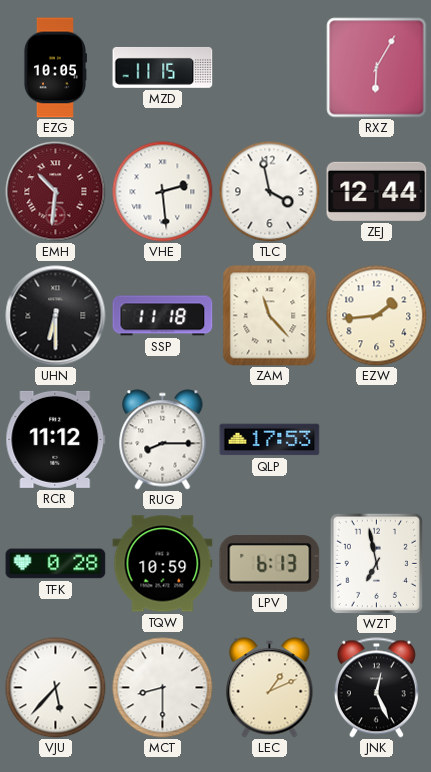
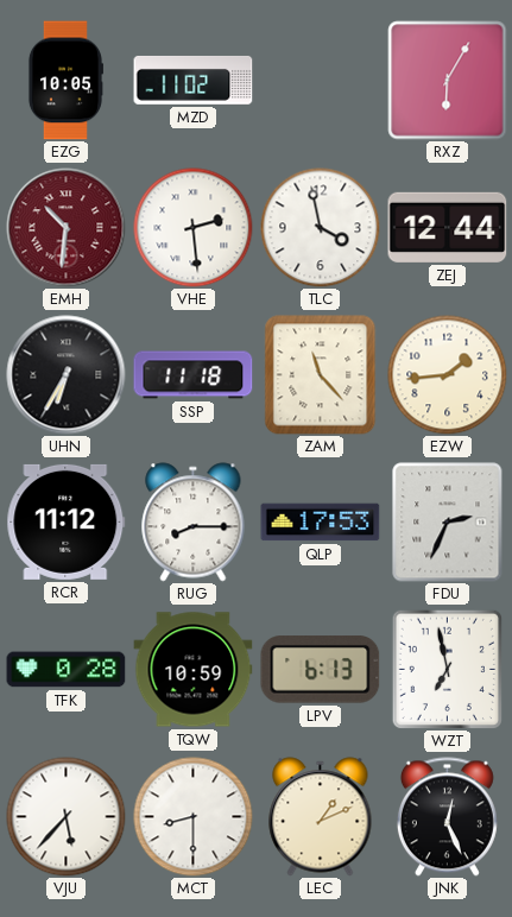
MZD: 11:15 -> 11:02 (194, 80)
UHN: 6:30 -> 6:35 (67, 375)
FDU: none -> 2:34 (448, 523)
